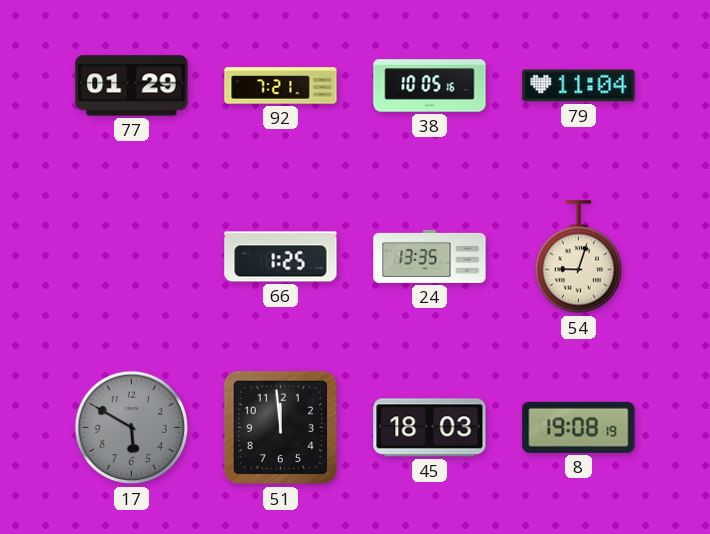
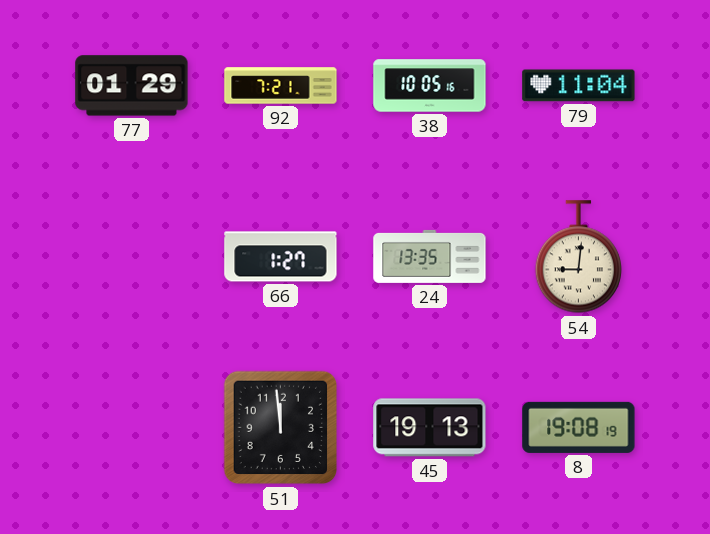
66: 1:25 -> 1:27 (281, 257)
54: 9:03 -> 9:01 (578, 257)
17: 5:50 -> none (132, 428)
45: 18:03 -> 19:13 (430, 428)
